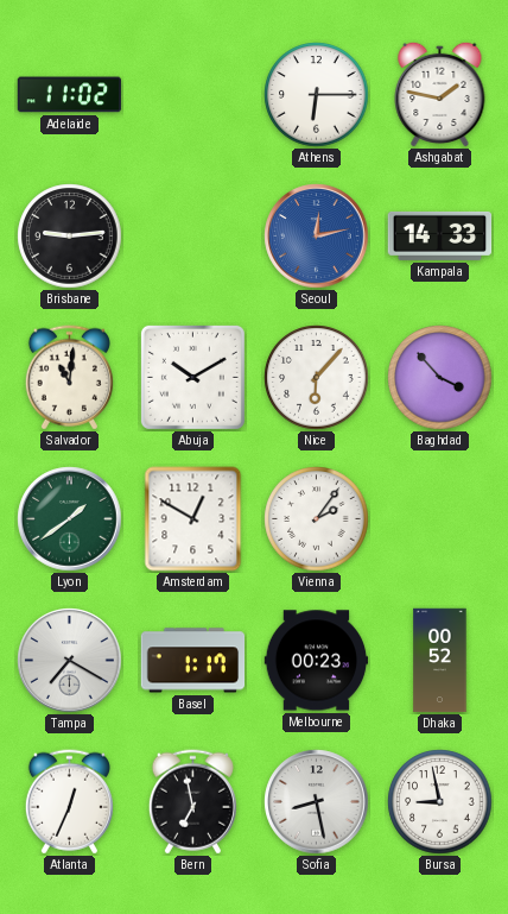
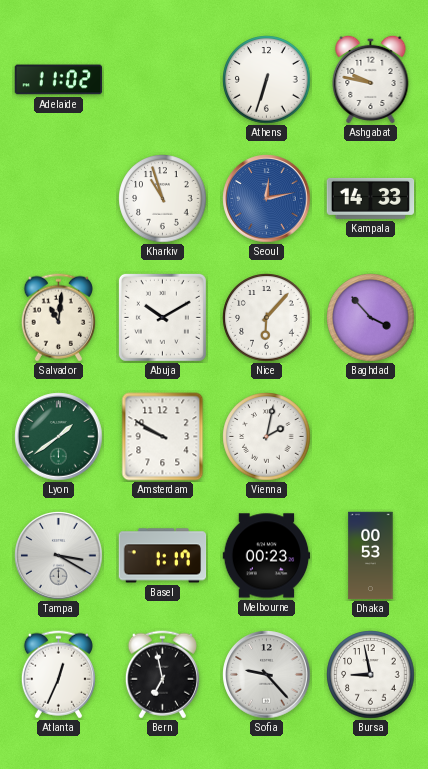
Athens: 6:15 -> 6:33 (267, 80)
Ashgabat: 1:47 -> 9:47 (371, 79)
Brisbane: 9:14 -> none (70, 237)
Kharkiv: none -> 10:57 (163, 199)
Amsterdam: 12:50 -> 9:50 (163, 437)
Vienna: 2:06 -> 2:02 (267, 437)
Tampa: 7:20 -> 3:20 (59, 556)
Dhaka: 00:52 -> 00:53 (371, 556)
Sofia: 8:28 -> 9:23 (267, 675)
